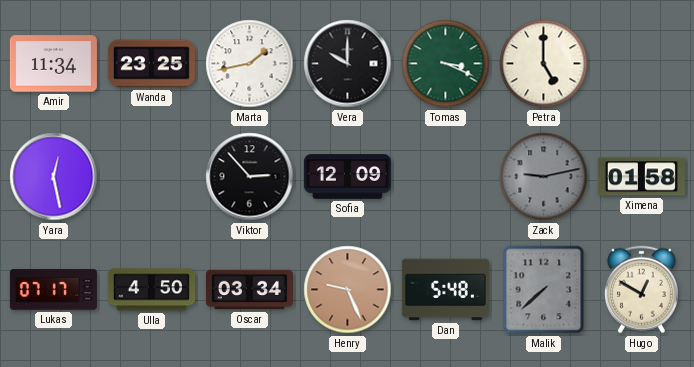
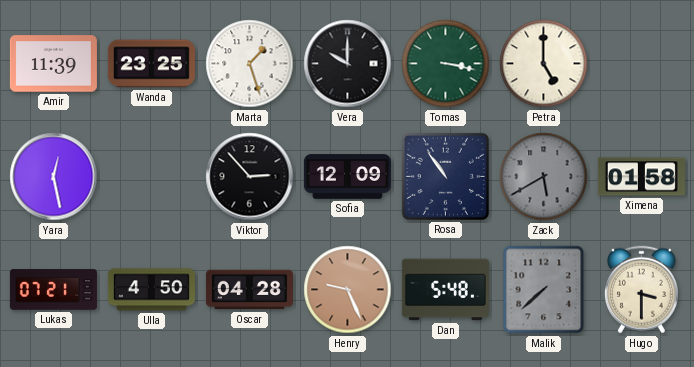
Amir: 11:34 -> 11:39 (53, 64)
Marta: 1:43 -> 1:27 (250, 64)
Tomas: 3:19 -> 3:17 (446, 64)
Rosa: none -> 10:54 (445, 176)
Zack: 9:13 -> 5:40 (544, 177)
Lukas: 07:17 -> 07:21 (53, 290)
Oscar: 03:34 -> 04:28 (249, 290)
Hugo: 12:50 -> 3:30 (641, 290)
